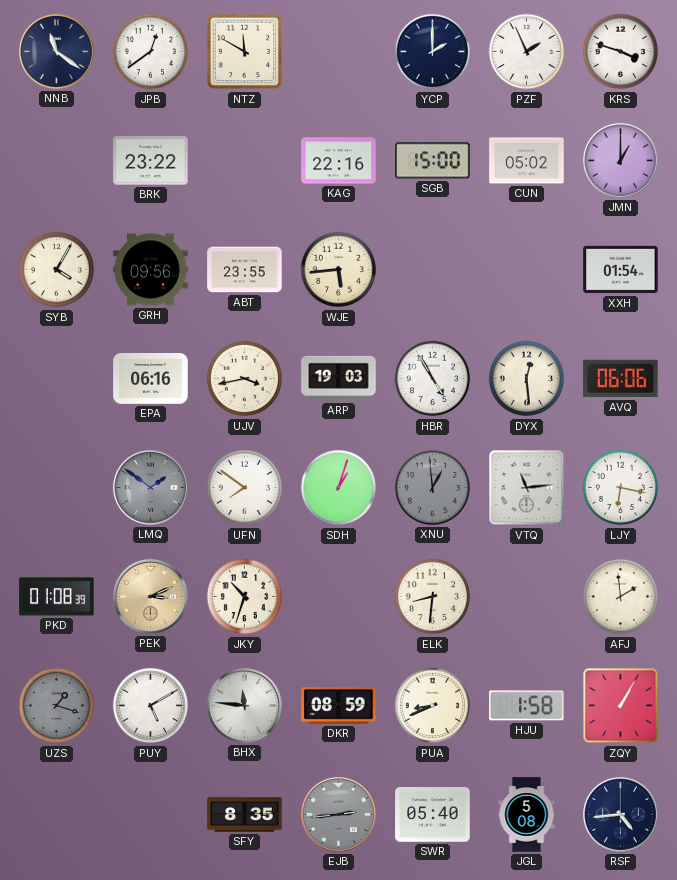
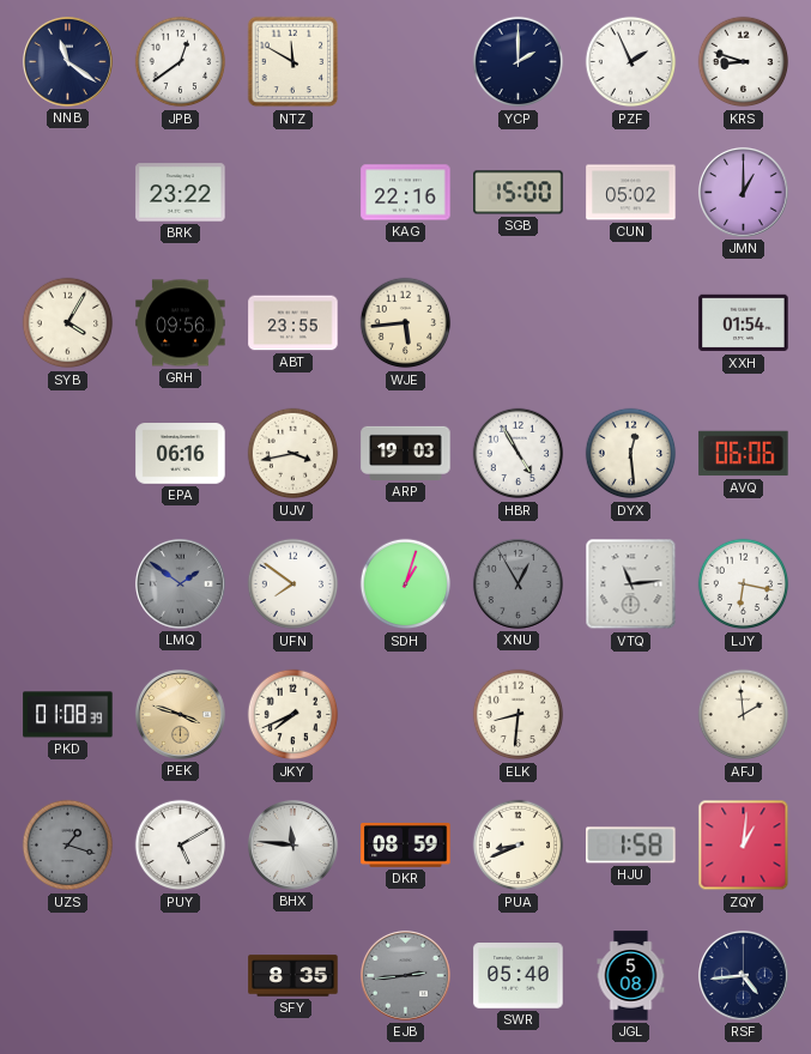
KRS: 3:48 -> 8:48 (744, 62)
XNU: 12:59 -> 12:55 (518, 583)
PEK: 3:11 -> 3:48 (180, 714)
JKY: 10:33 -> 7:41 (293, 715)
ZQY: 1:05 -> 1:01 (744, 846)
